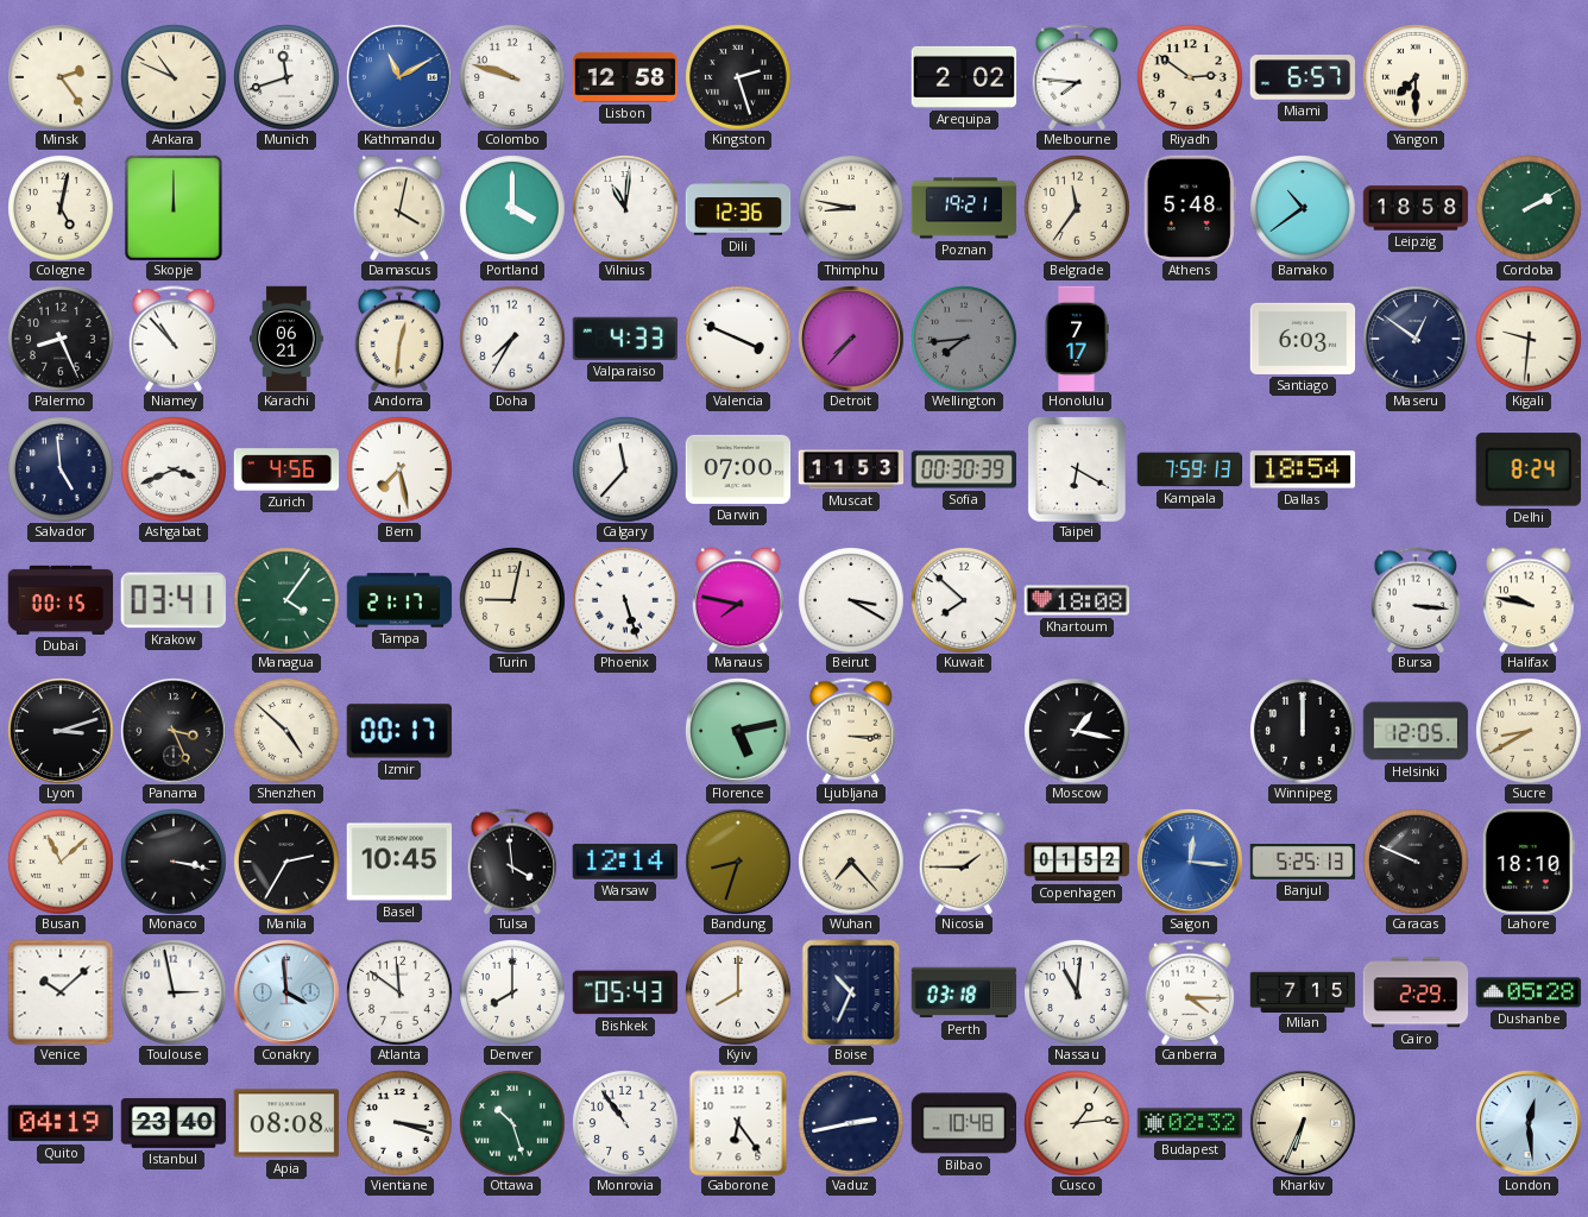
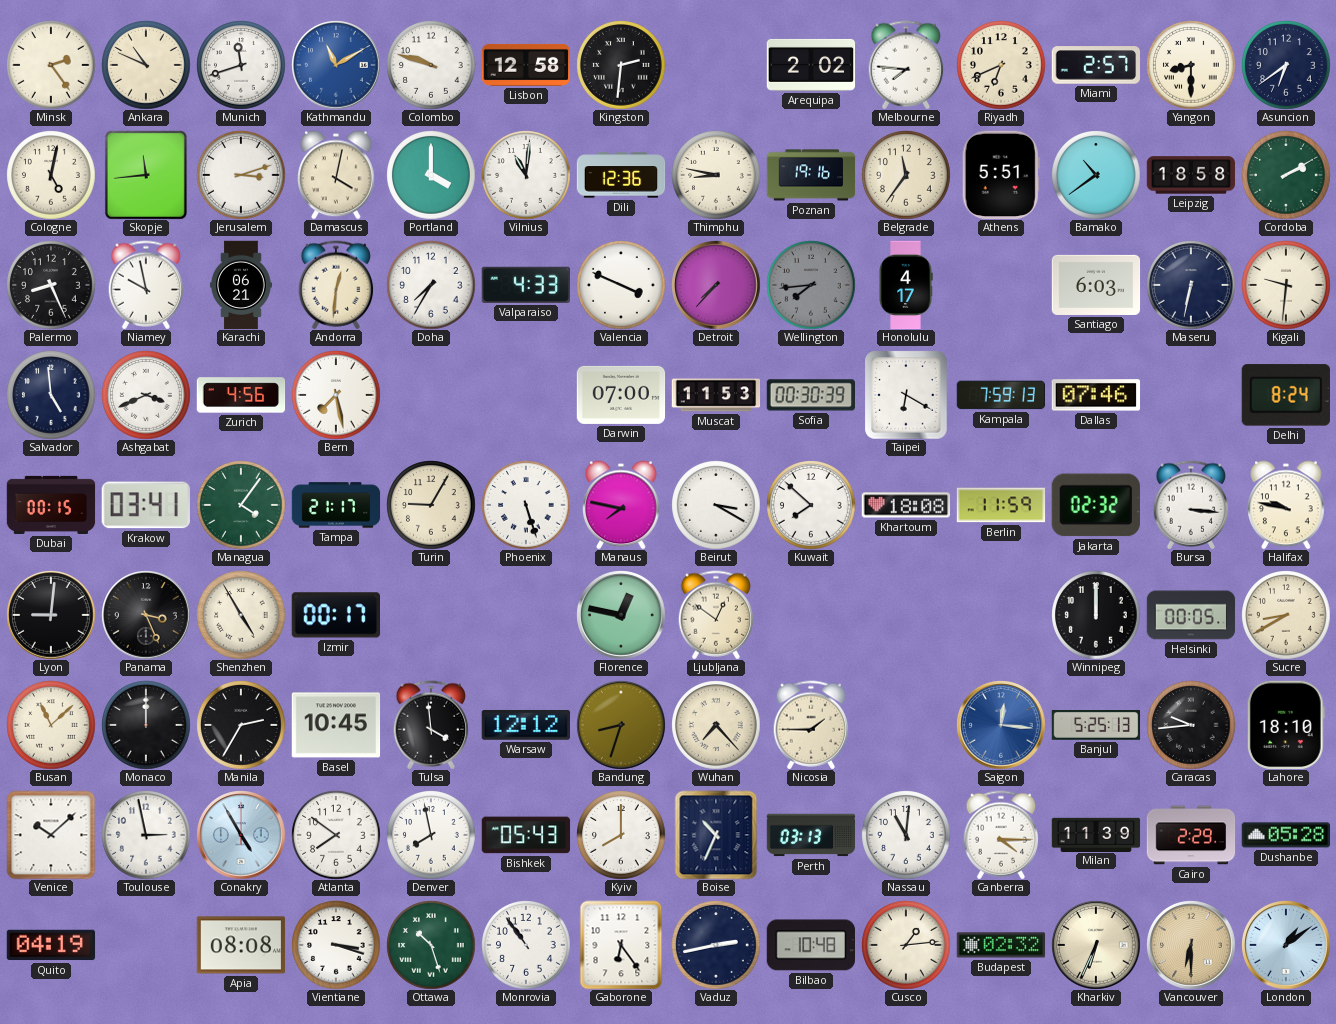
Kingston: 2:27 -> 2:31 (621, 65)
Riyadh: 2:51 -> 6:41 (1001, 65)
Miami: 6:57 -> 2:57 (1095, 65)
Yangon: 7:30 -> 8:30 (1191, 65)
Asuncion: none -> 6:39 (1286, 65)
Skopje: 12:00 -> 11:44 (146, 175)
Jerusalem: none -> 3:12 (241, 175)
Poznan: 19:21 -> 19:16 (811, 175)
Athens: 5:48 -> 5:51 (1001, 174)
Niamey: 10:53 -> 9:58 (146, 285)
Honolulu: 7:17 -> 4:17 (906, 285)
Maseru: 12:51 -> 6:32 (1191, 285)
Calgary: 11:37 -> none (625, 469)
Dallas: 18:54 -> 07:46 (1096, 395)
Turin: 9:02 -> 9:05 (431, 505)
Berlin: none -> 11:59 (1001, 505)
Jakarta: none -> 02:32 (1096, 505)
Lyon: 3:12 -> 9:01 (51, 615)
Shenzhen: 4:52 -> 4:55 (241, 615)
Florence: 5:13 -> 12:47 (621, 615)
Ljubljana: 3:15 -> 12:51 (716, 615)
Moscow: 1:17 -> none (1077, 731)
Helsinki: 12:05 -> 00:05 (1191, 615)
Monaco: 3:17 -> 12:00 (146, 725)
Warsaw: 12:14 -> 12:12 (525, 725)
Copenhagen: 01:52 -> none (1077, 862)
Caracas: 9:49 -> 9:44 (1191, 725)
Conakry: 3:59 -> 4:55 (241, 835)
Atlanta: 11:51 -> 7:51 (336, 835)
Denver: 8:00 -> 7:58 (431, 835)
Perth: 03:18 -> 03:13 (811, 835)
Milan: 7:15 -> 11:39 (1096, 834)
Istanbul: 23:40 -> none (174, 1123)
Vancouver: none -> 6:30 (1191, 945)
London: 12:29 -> 1:09 (1286, 945)
